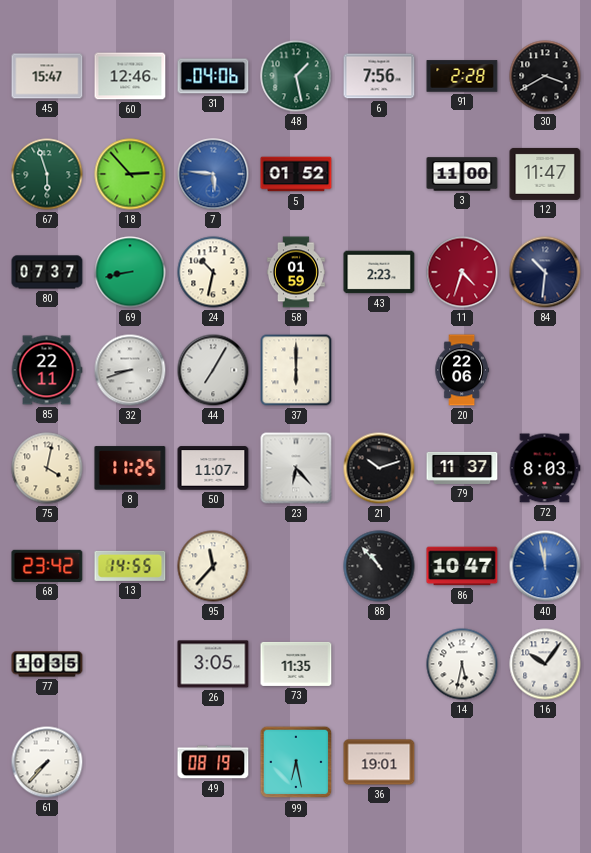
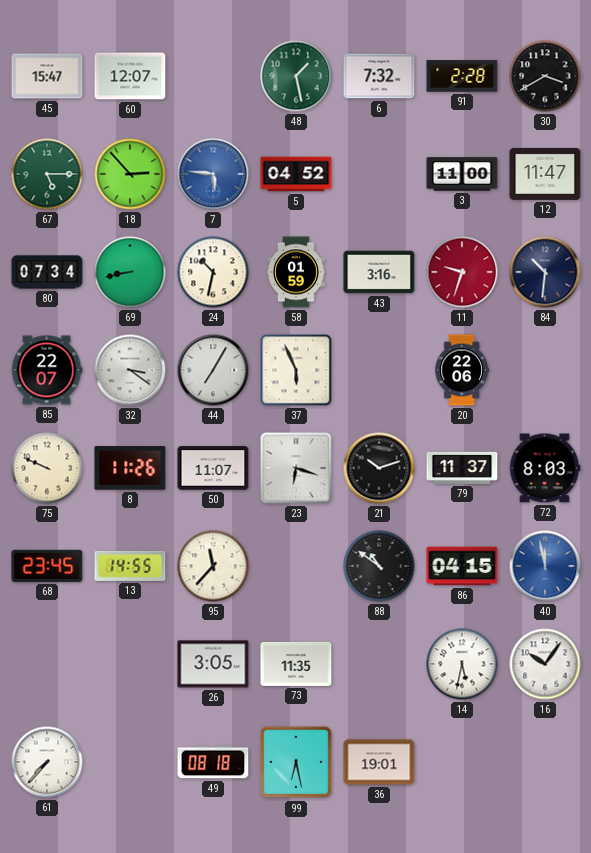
60: 12:46 -> 12:07 (130, 76)
31: 04:06 -> none (213, 76)
6: 7:56 -> 7:32 (379, 76)
67: 5:57 -> 5:15 (47, 174)
5: 01:52 -> 04:52 (296, 174)
80: 07:37 -> 07:34 (47, 272)
43: 2:23 -> 3:16 (379, 272)
11: 4:33 -> 9:33 (462, 272)
85: 22:11 -> 22:07 (47, 370)
32: 8:42 -> 3:21 (130, 370)
37: 6:00 -> 5:56 (296, 370)
75: 4:02 -> 9:49 (47, 468)
8: 11:25 -> 11:26 (130, 468)
23: 6:23 -> 6:18 (296, 468)
68: 23:42 -> 23:45 (47, 566)
88: 10:53 -> 10:51 (379, 566)
86: 10:47 -> 04:15 (462, 566)
77: 10:35 -> none (47, 664)
49: 08:19 -> 08:18 (213, 762)
